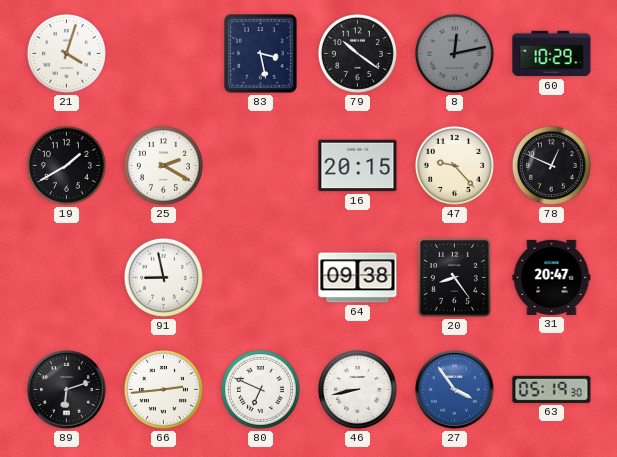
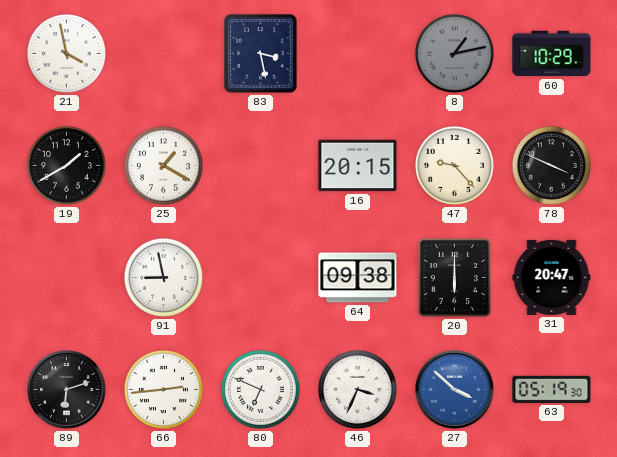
21: 4:03 -> 3:58 (66, 53)
79: 10:21 -> none (357, 53)
8: 12:13 -> 1:13 (454, 53)
25: 2:20 -> 1:20 (163, 165)
78: 12:49 -> 3:49 (551, 165)
20: 8:24 -> 6:00 (454, 277)
46: 8:43 -> 3:34 (357, 389)
27: 3:54 -> 3:52 (455, 390)
